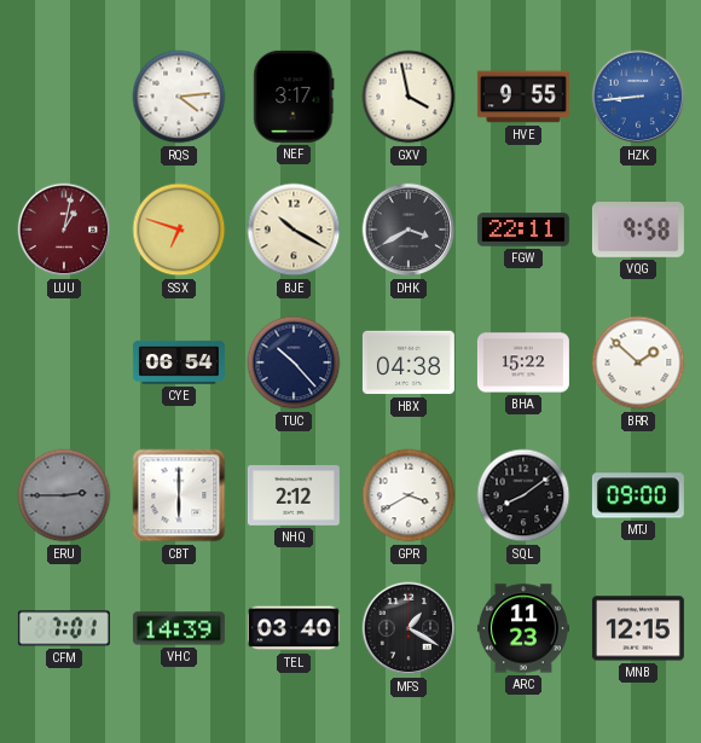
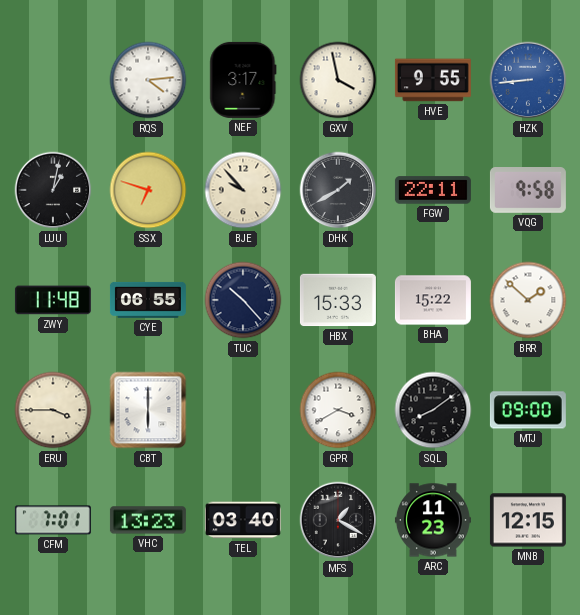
LUU dial: burgundy -> black (53, 190)
BJE: 10:20 -> 9:53 (243, 190)
DHK: 3:40 -> 1:40 (338, 190)
ZWY: none -> 11:48 (53, 300)
CYE: 06:54 -> 06:55 (148, 300)
HBX: 04:38 -> 15:33 (338, 300)
ERU: 2:45 -> 3:45 (53, 410)
ERU dial: grey -> cream (53, 410)
NHQ: 2:12 -> none (294, 495)
VHC: 14:39 -> 13:23 (148, 520)
